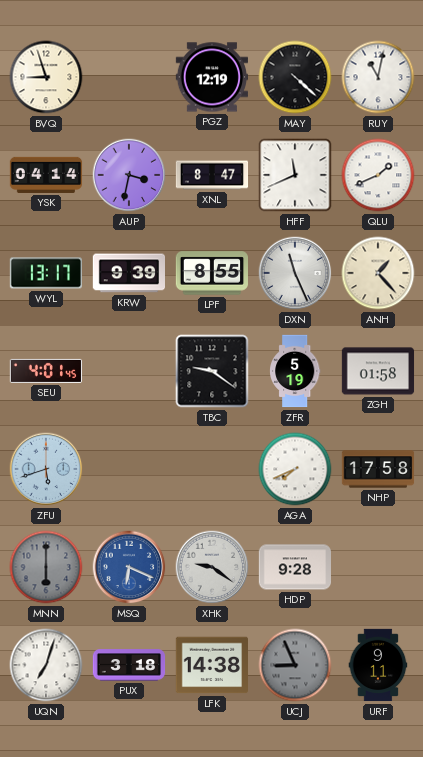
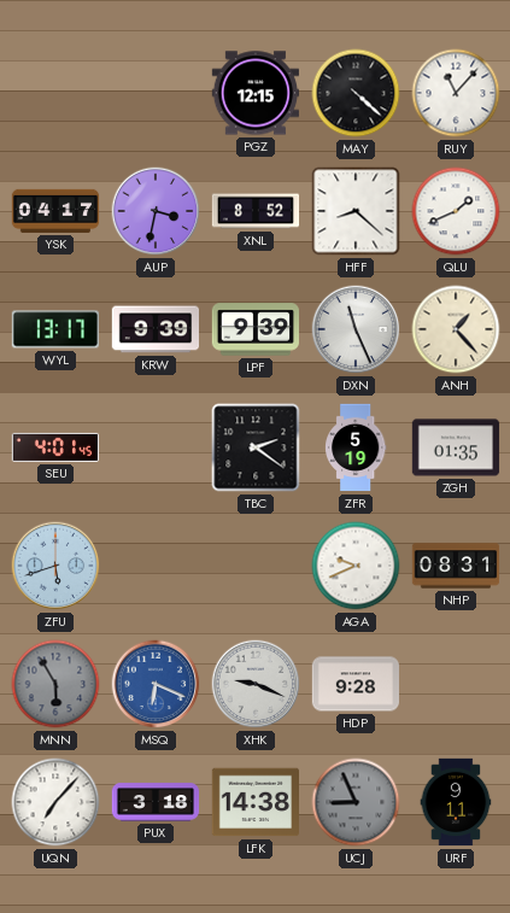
BVQ: 8:57 -> none (46, 77)
PGZ: 12:19 -> 12:15 (254, 93)
RUY: 11:02 -> 11:07 (456, 93)
YSK: 04:14 -> 04:17 (55, 211)
XNL: 8:47 -> 8:52 (256, 211)
HFF: 11:41 -> 8:22 (356, 211)
LPF: 8:55 -> 9:39 (256, 329)
TBC: 9:21 -> 2:21 (256, 447)
ZGH: 01:58 -> 01:35 (456, 447)
AGA: 7:41 -> 9:41 (356, 566)
NHP: 17:58 -> 08:31 (456, 566)
MNN: 6:00 -> 5:55 (55, 684)
XHK: 9:21 -> 9:19 (256, 684)
UQN: 7:03 -> 7:07 (55, 802)
